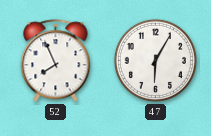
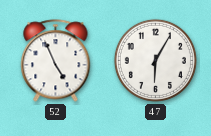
52: 7:56 -> 4:56 (56, 61)
